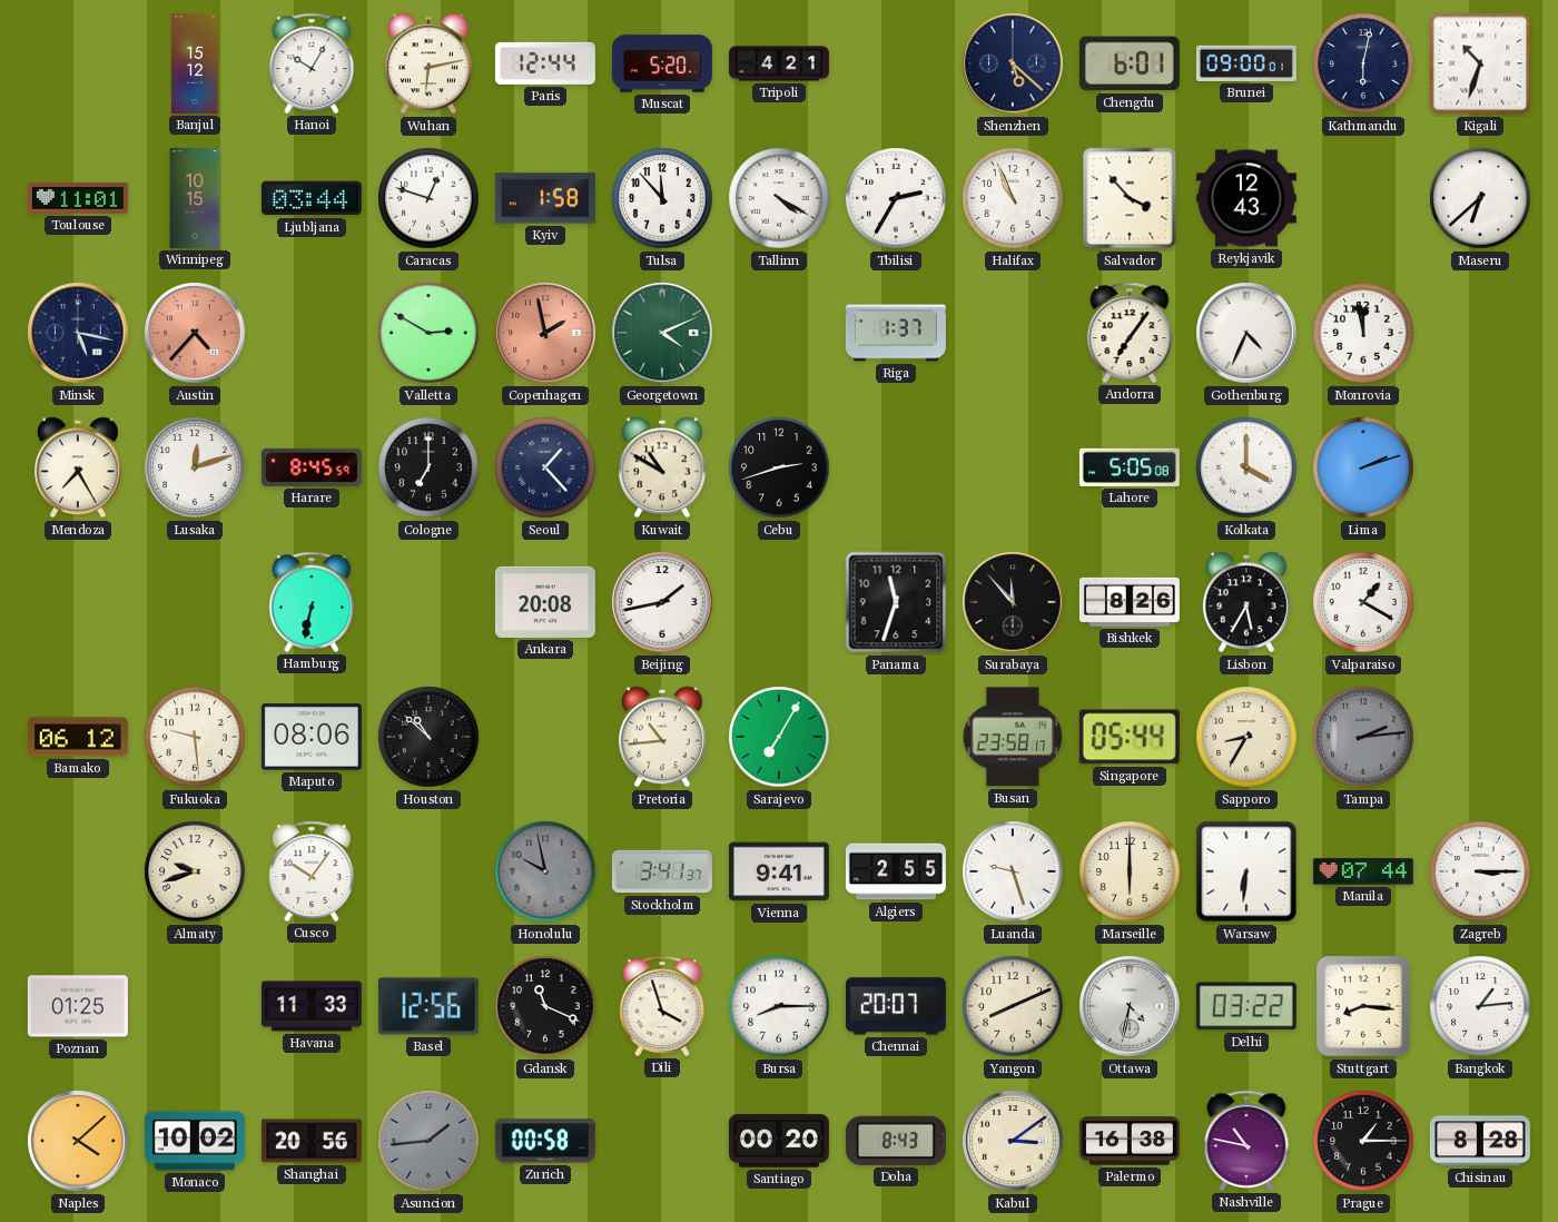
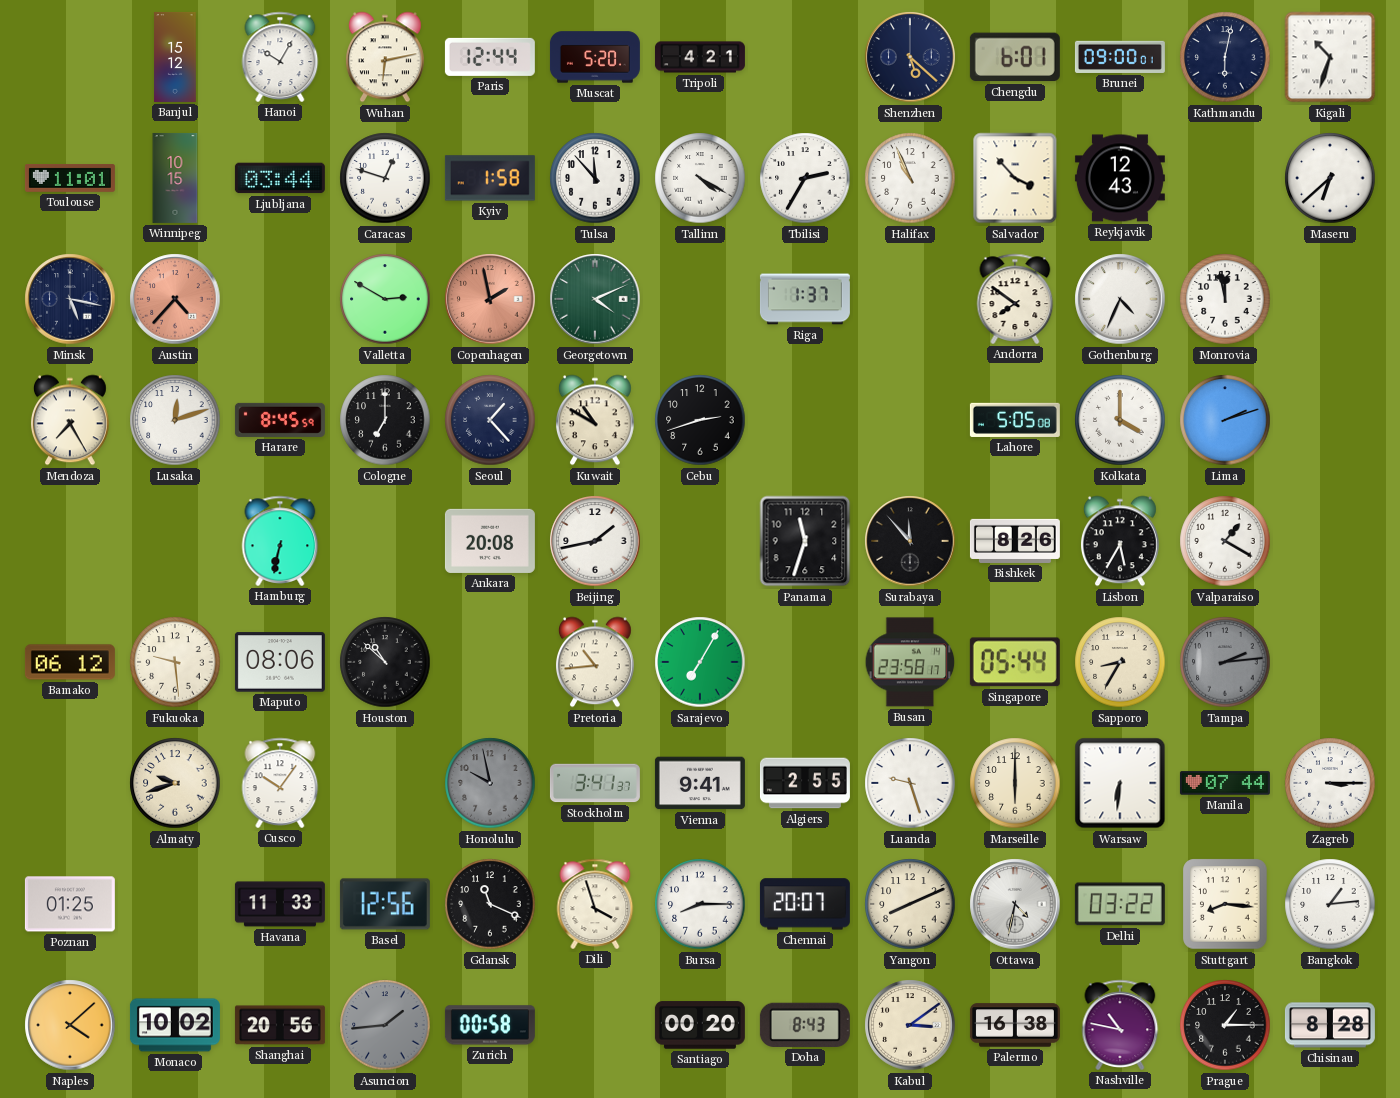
Andorra: 7:06 -> 7:51 (1015, 299)
